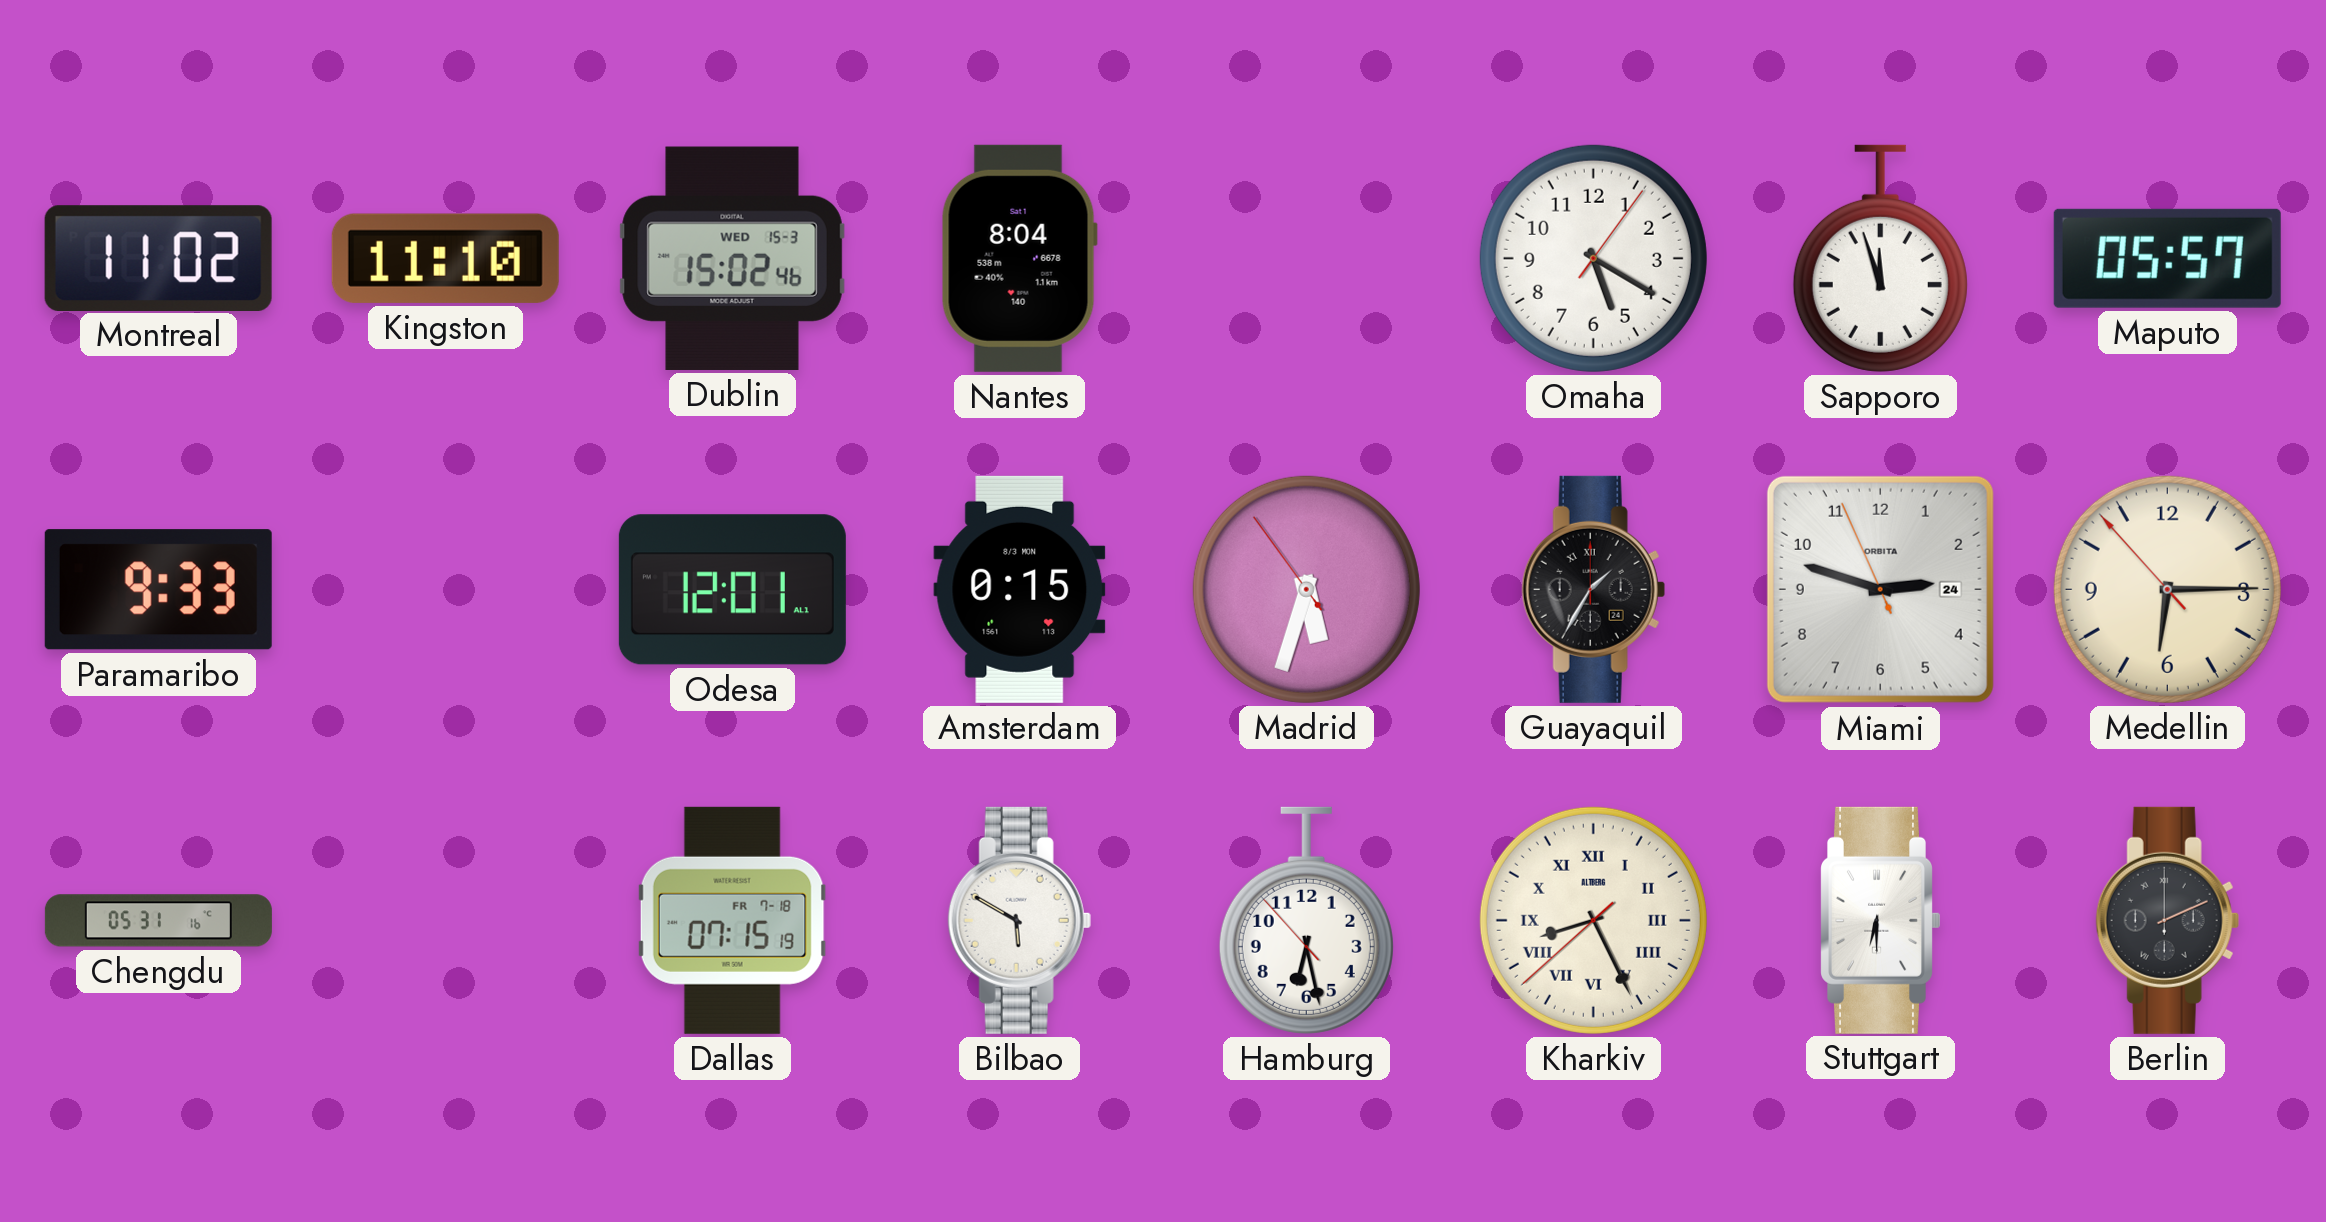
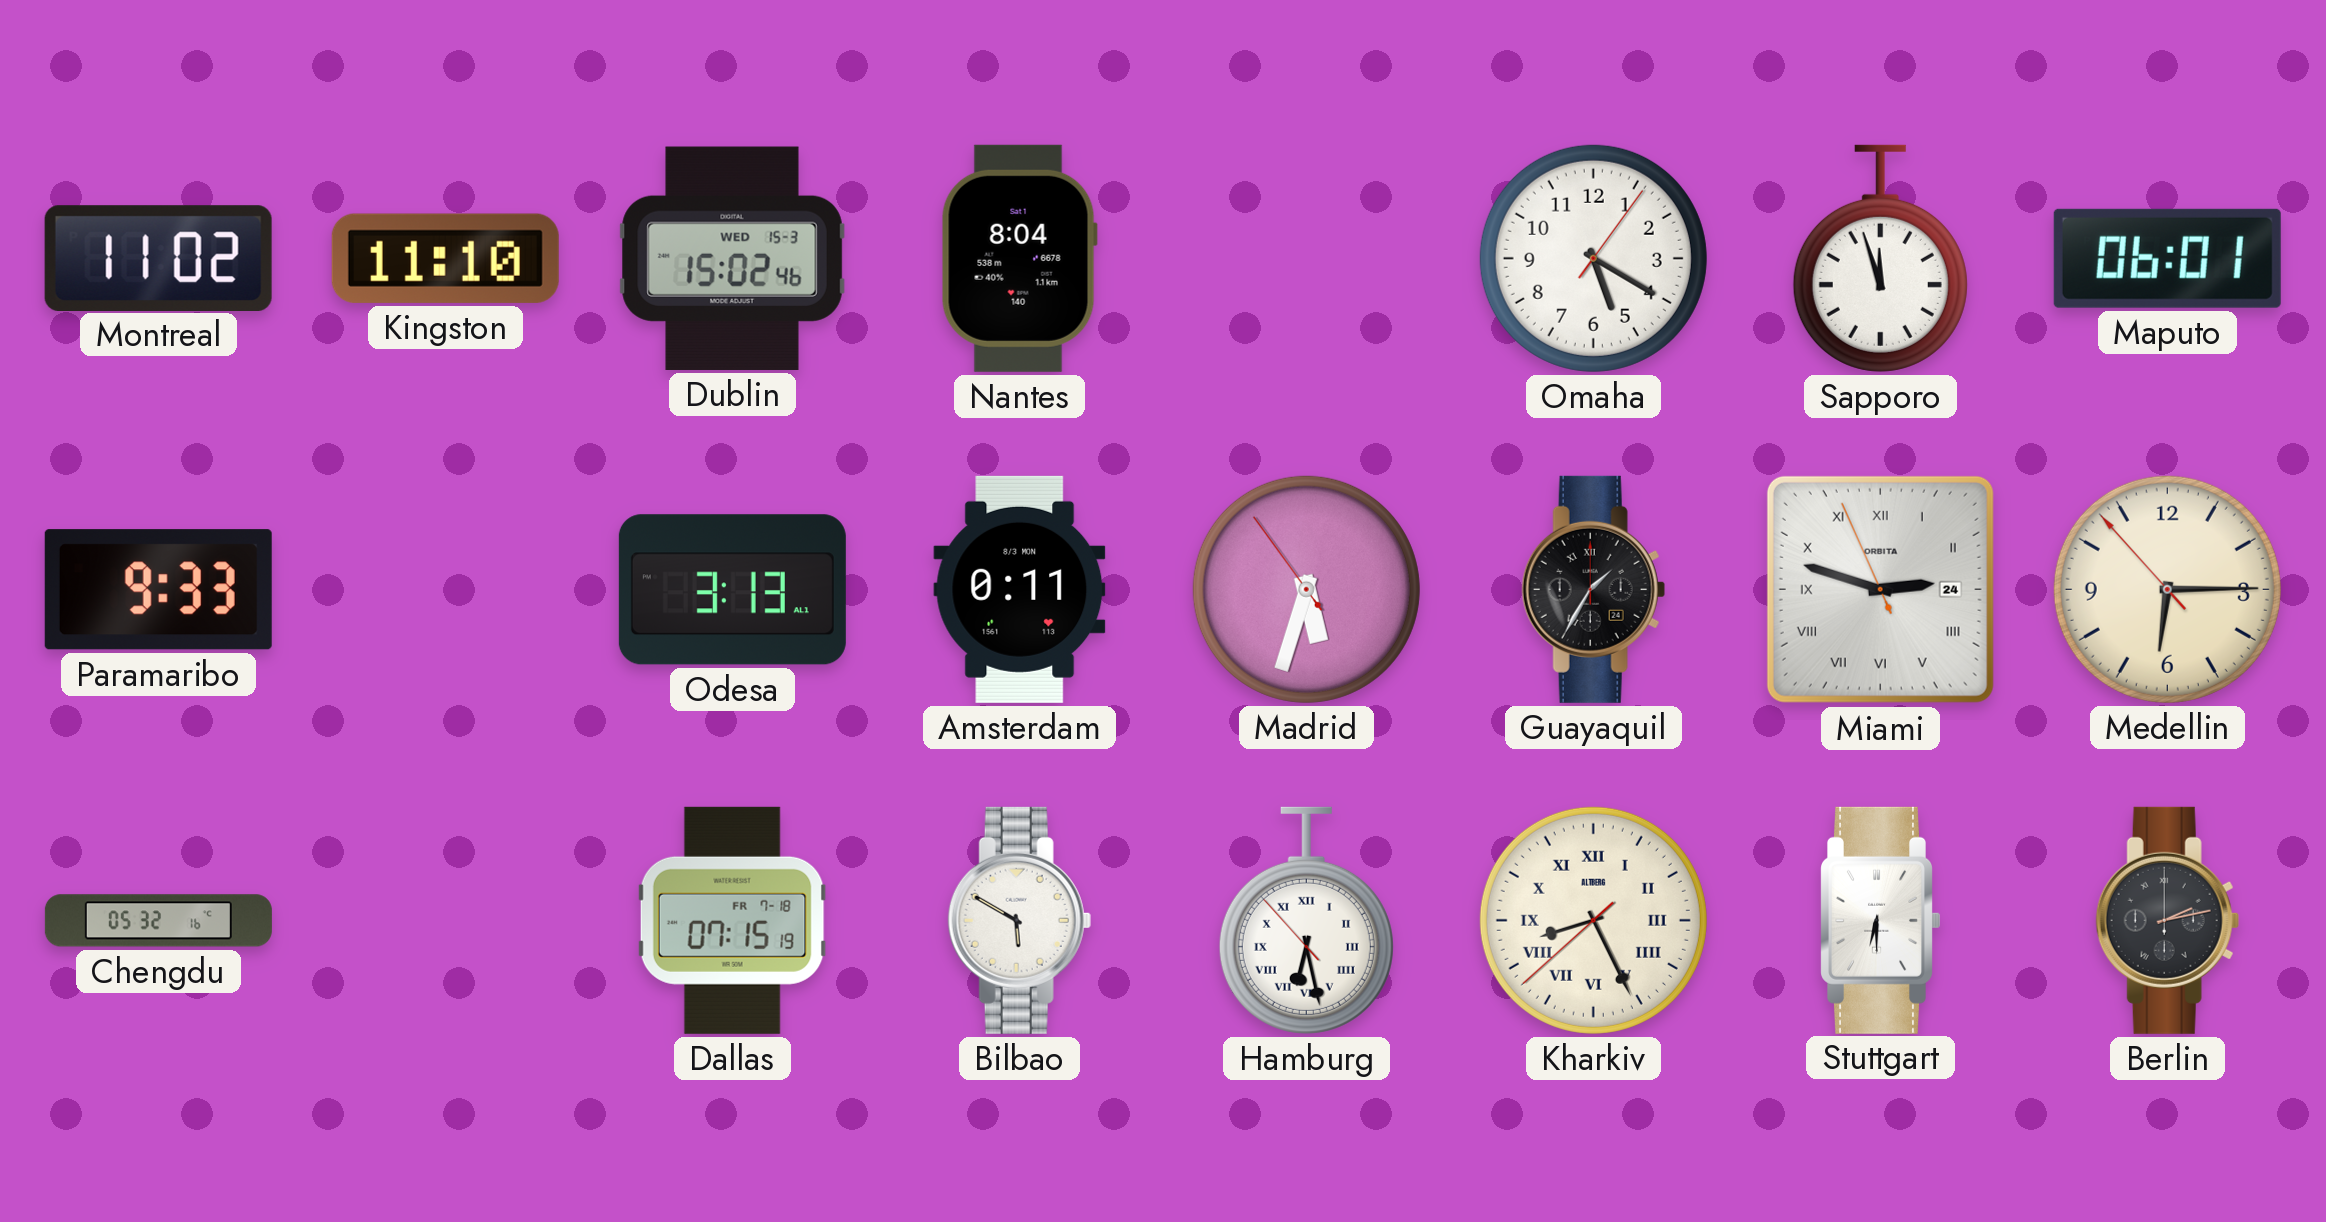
Maputo: 05:57 -> 06:01 (2167, 258)
Odesa: 12:01 -> 3:13 (732, 590)
Amsterdam: 0:15 -> 0:11 (1020, 589)
Miami numerals: Arabic -> Roman (1880, 589)
Chengdu: 05:31 -> 05:32 (158, 921)
Hamburg numerals: Arabic -> Roman (1306, 920)
Berlin: 2:11 -> 2:13 (2167, 920)
